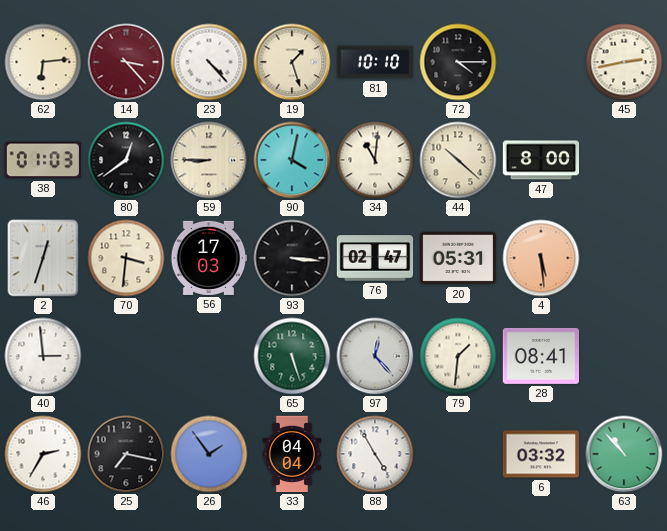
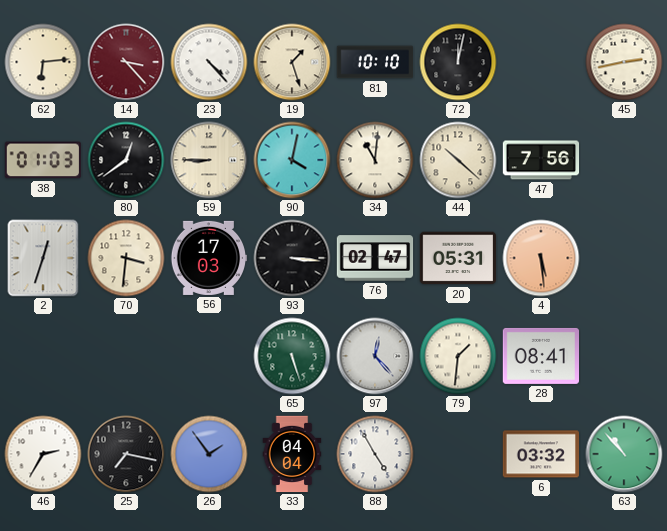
72: 4:15 -> 12:02 (458, 62)
47: 8:00 -> 7:56 (541, 160)
40: 2:59 -> none (43, 356)
